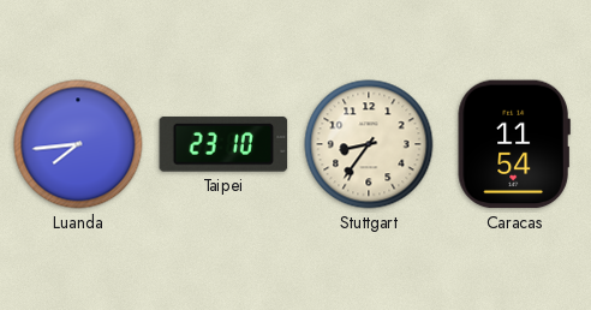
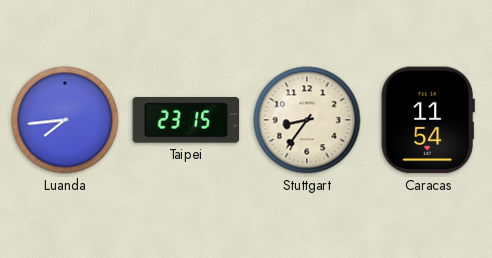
Taipei: 23:10 -> 23:15 (186, 121)
